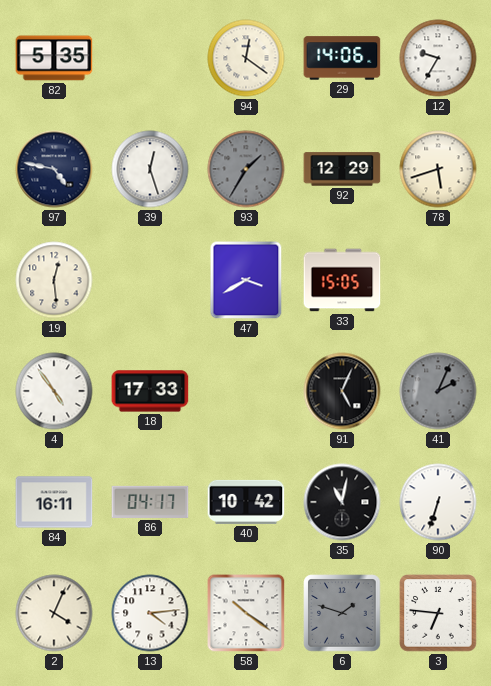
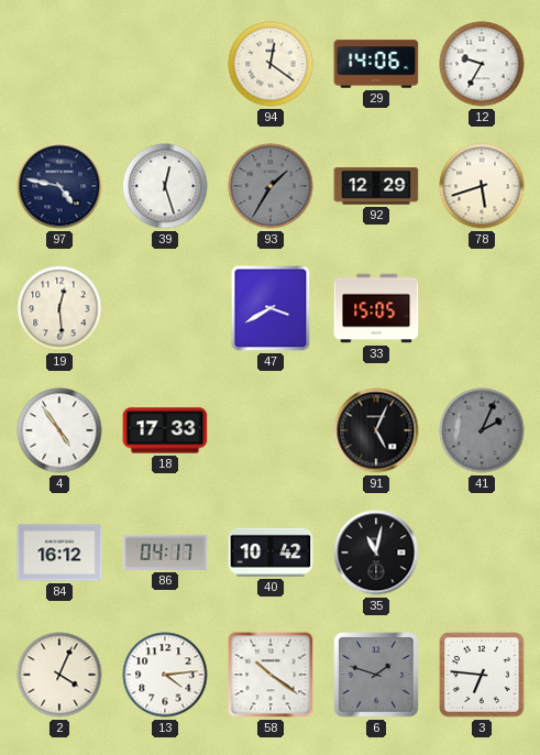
82: 5:35 -> none (54, 58)
84: 16:11 -> 16:12 (59, 552)
90: 6:33 -> none (438, 502)
